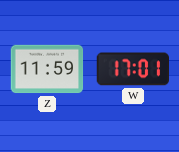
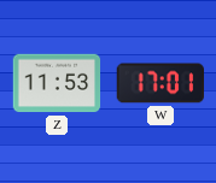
Z: 11:59 -> 11:53 (57, 83)
